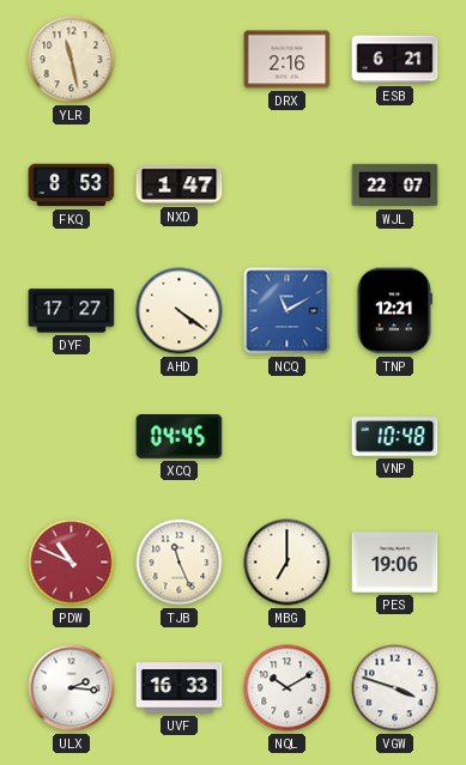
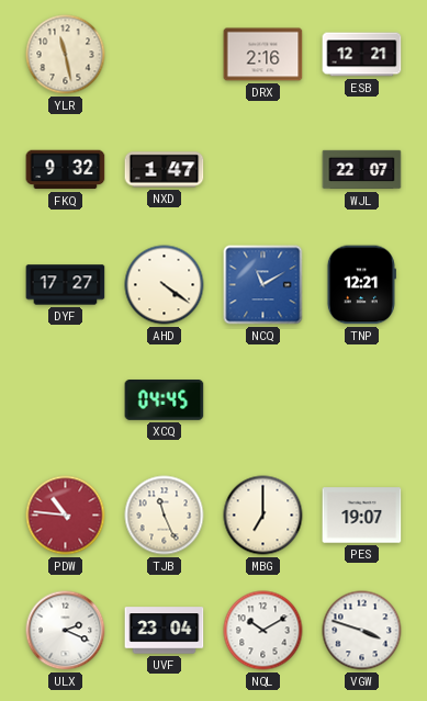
ESB: 6:21 -> 12:21 (362, 55)
FKQ: 8:53 -> 9:32 (66, 170)
VNP: 10:48 -> none (395, 437)
PDW: 10:49 -> 10:46 (66, 516)
PES: 19:06 -> 19:07 (362, 516)
ULX: 2:16 -> 2:19 (66, 631)
UVF: 16:33 -> 23:04 (165, 631)
